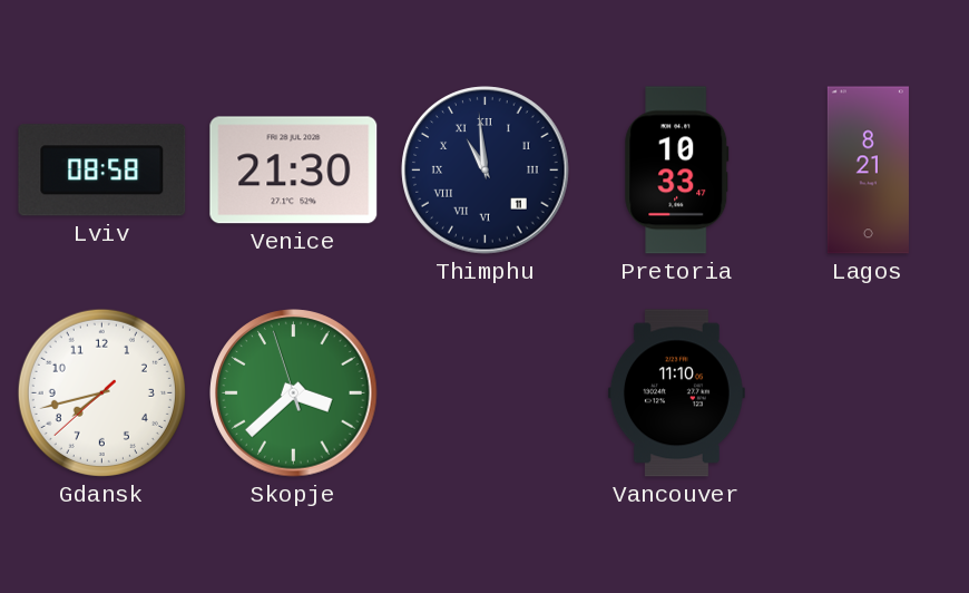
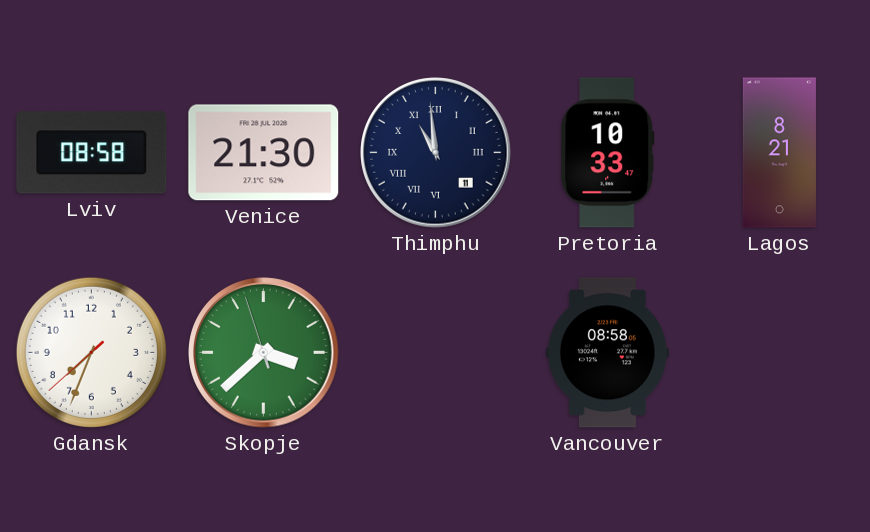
Gdansk: 7:42 -> 7:33 (91, 352)
Vancouver: 11:10 -> 08:58 (607, 353)
